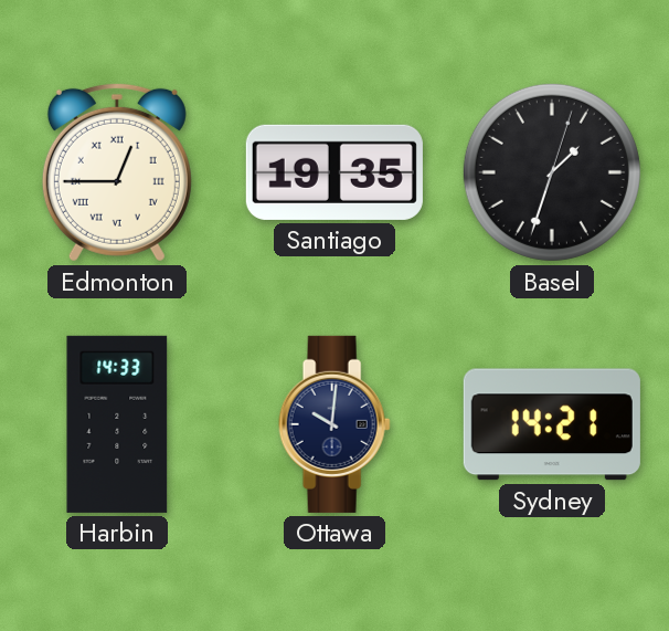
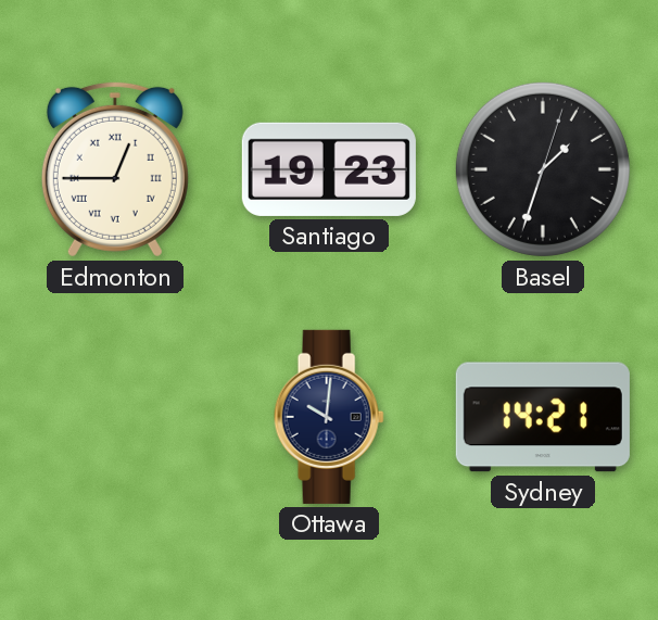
Santiago: 19:35 -> 19:23 (329, 169)
Harbin: 14:33 -> none (117, 424)
